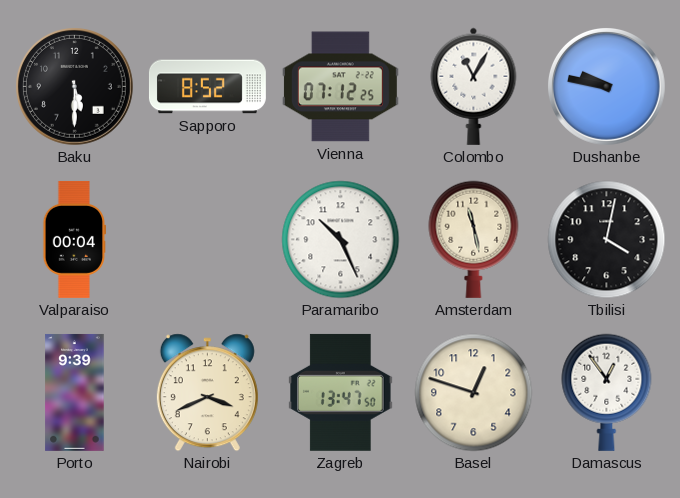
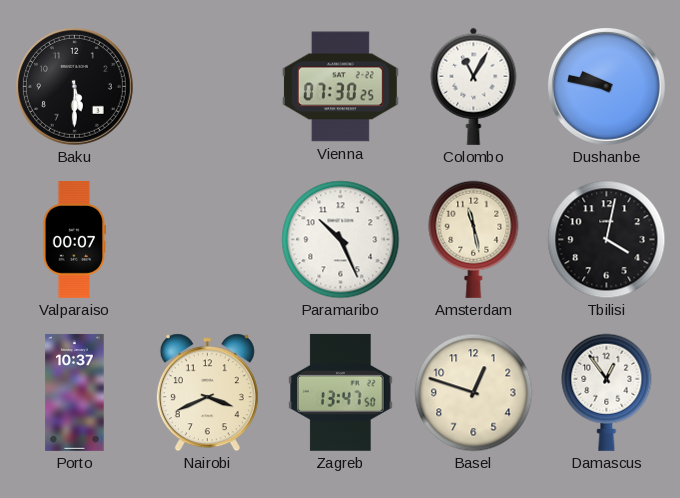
Sapporo: 8:52 -> none (207, 87)
Vienna: 07:12 -> 07:30 (340, 87)
Valparaiso: 00:04 -> 00:07 (74, 239)
Porto: 9:39 -> 10:37 (75, 392)
